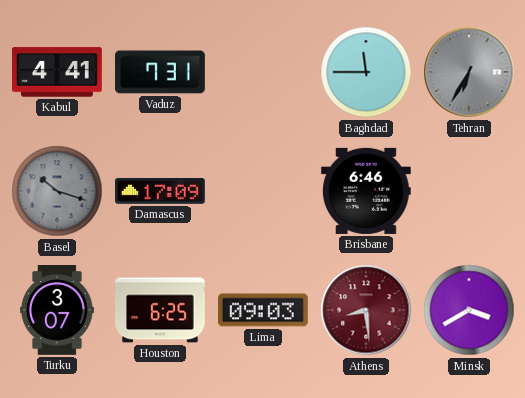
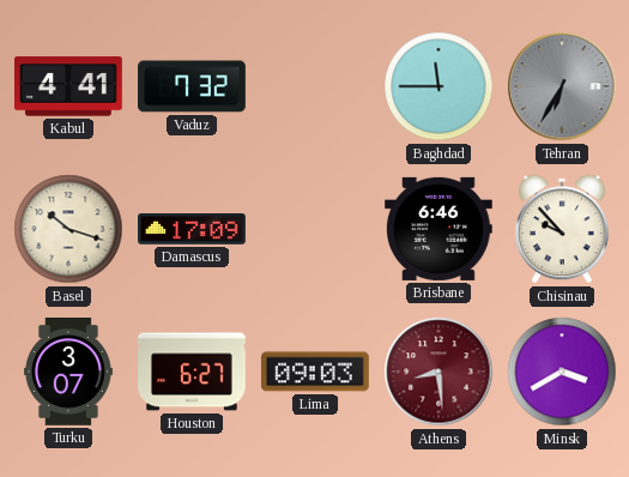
Vaduz: 7:31 -> 7:32 (193, 86)
Basel dial: grey -> cream (68, 229)
Chisinau: none -> 9:53 (563, 229)
Houston: 6:25 -> 6:27 (193, 372)
